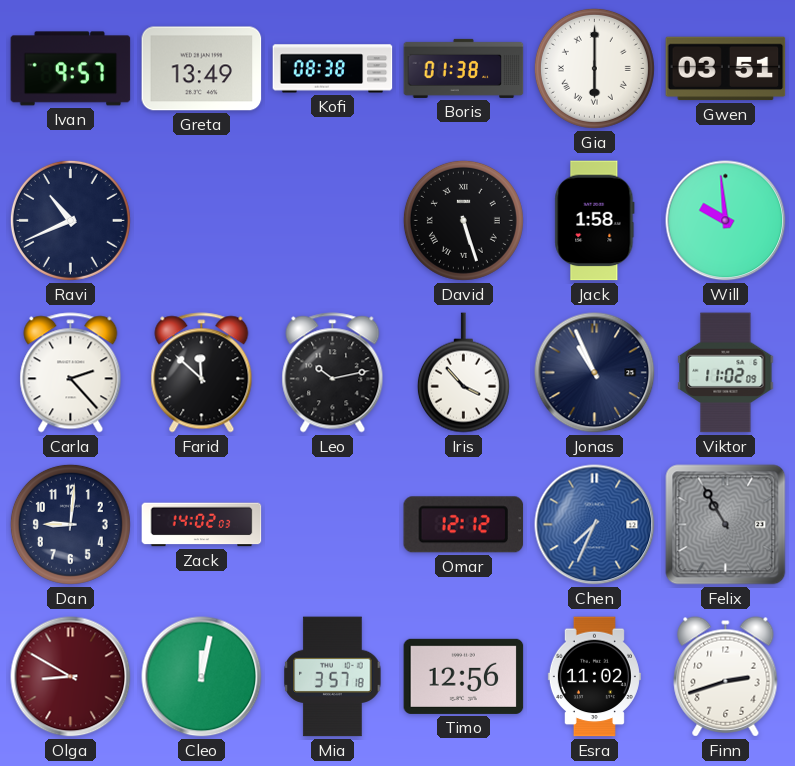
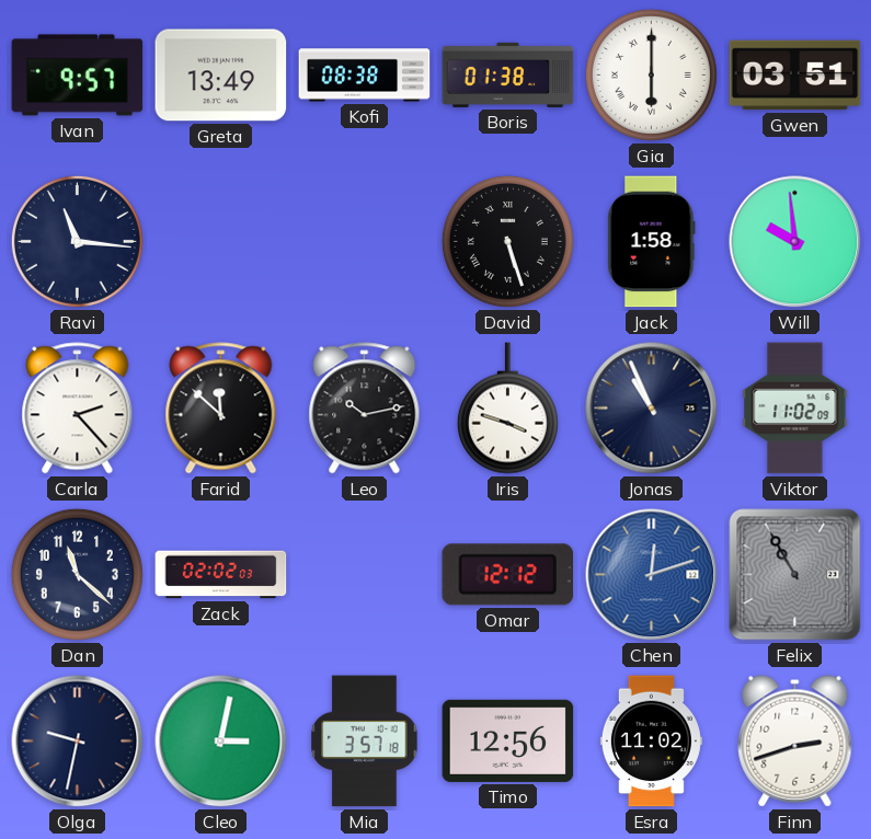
Ravi: 10:41 -> 11:16 (77, 241)
Iris: 3:53 -> 3:48 (507, 409)
Dan: 9:01 -> 11:22 (77, 574)
Zack: 14:02 -> 02:02 (221, 575)
Chen: 7:34 -> 12:12 (652, 575)
Olga: 8:50 -> 9:32 (78, 742)
Olga dial: burgundy -> navy (78, 742)
Cleo: 12:02 -> 3:02 (221, 742)
